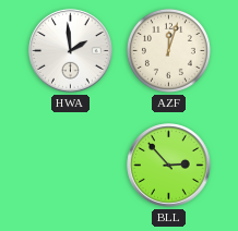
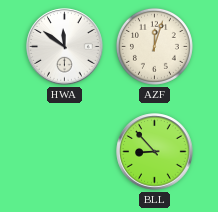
HWA: 1:59 -> 11:51 (65, 47)
BLL: 2:53 -> 8:53 (155, 152)
